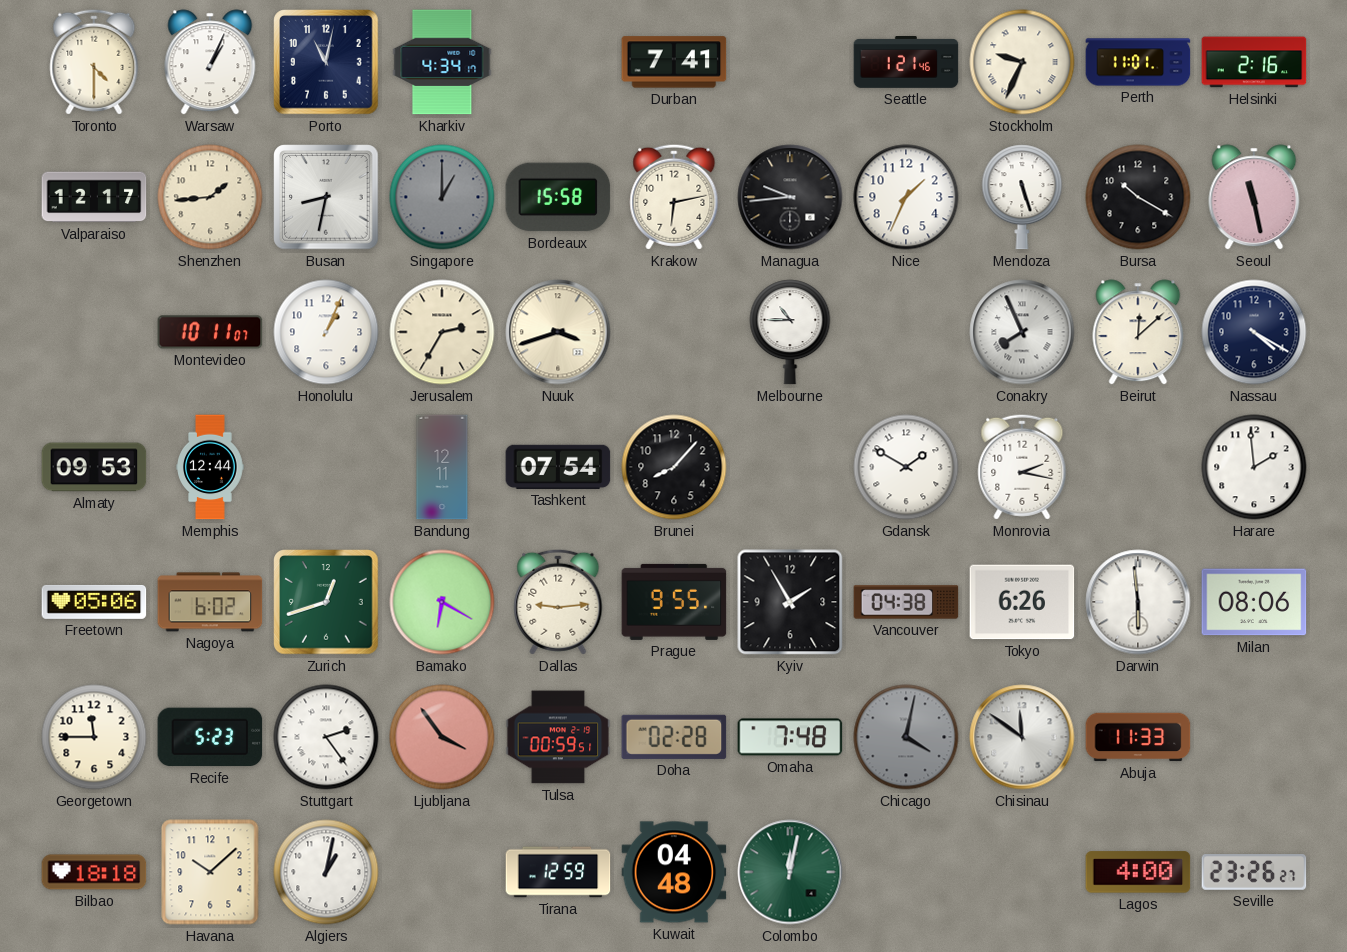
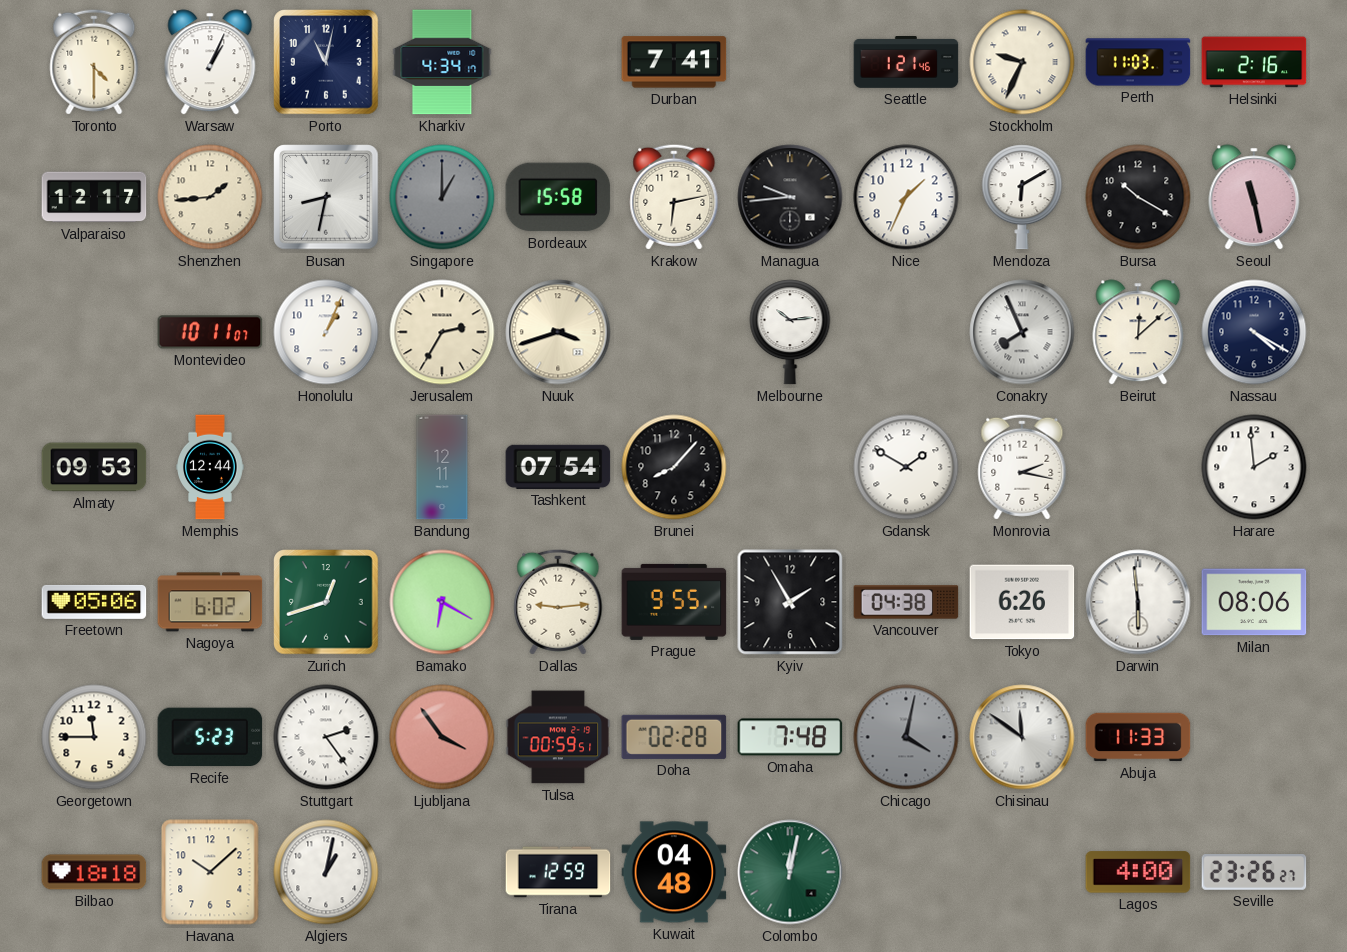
Perth: 11:01 -> 11:03 (1138, 62)
Mendoza: 5:27 -> 6:10 (1022, 197)
Melbourne: 10:45 -> 10:14 (790, 332)
